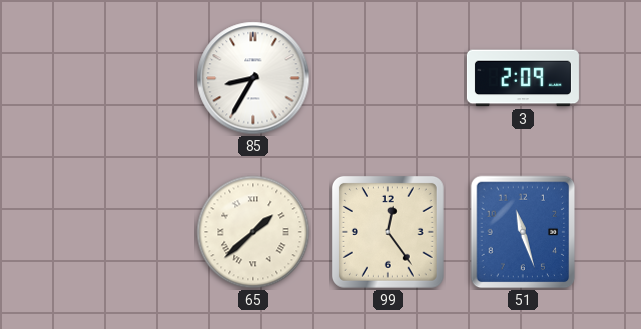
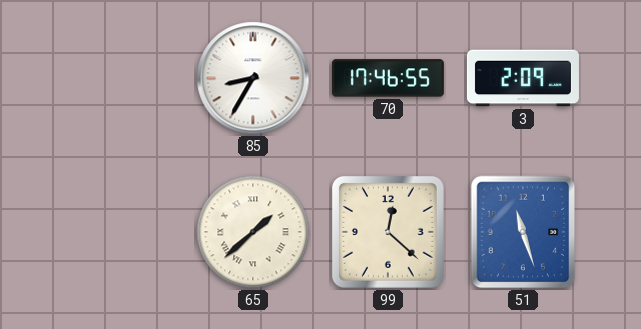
70: none -> 17:46 (388, 78)
99: 12:24 -> 12:22 (388, 232)
